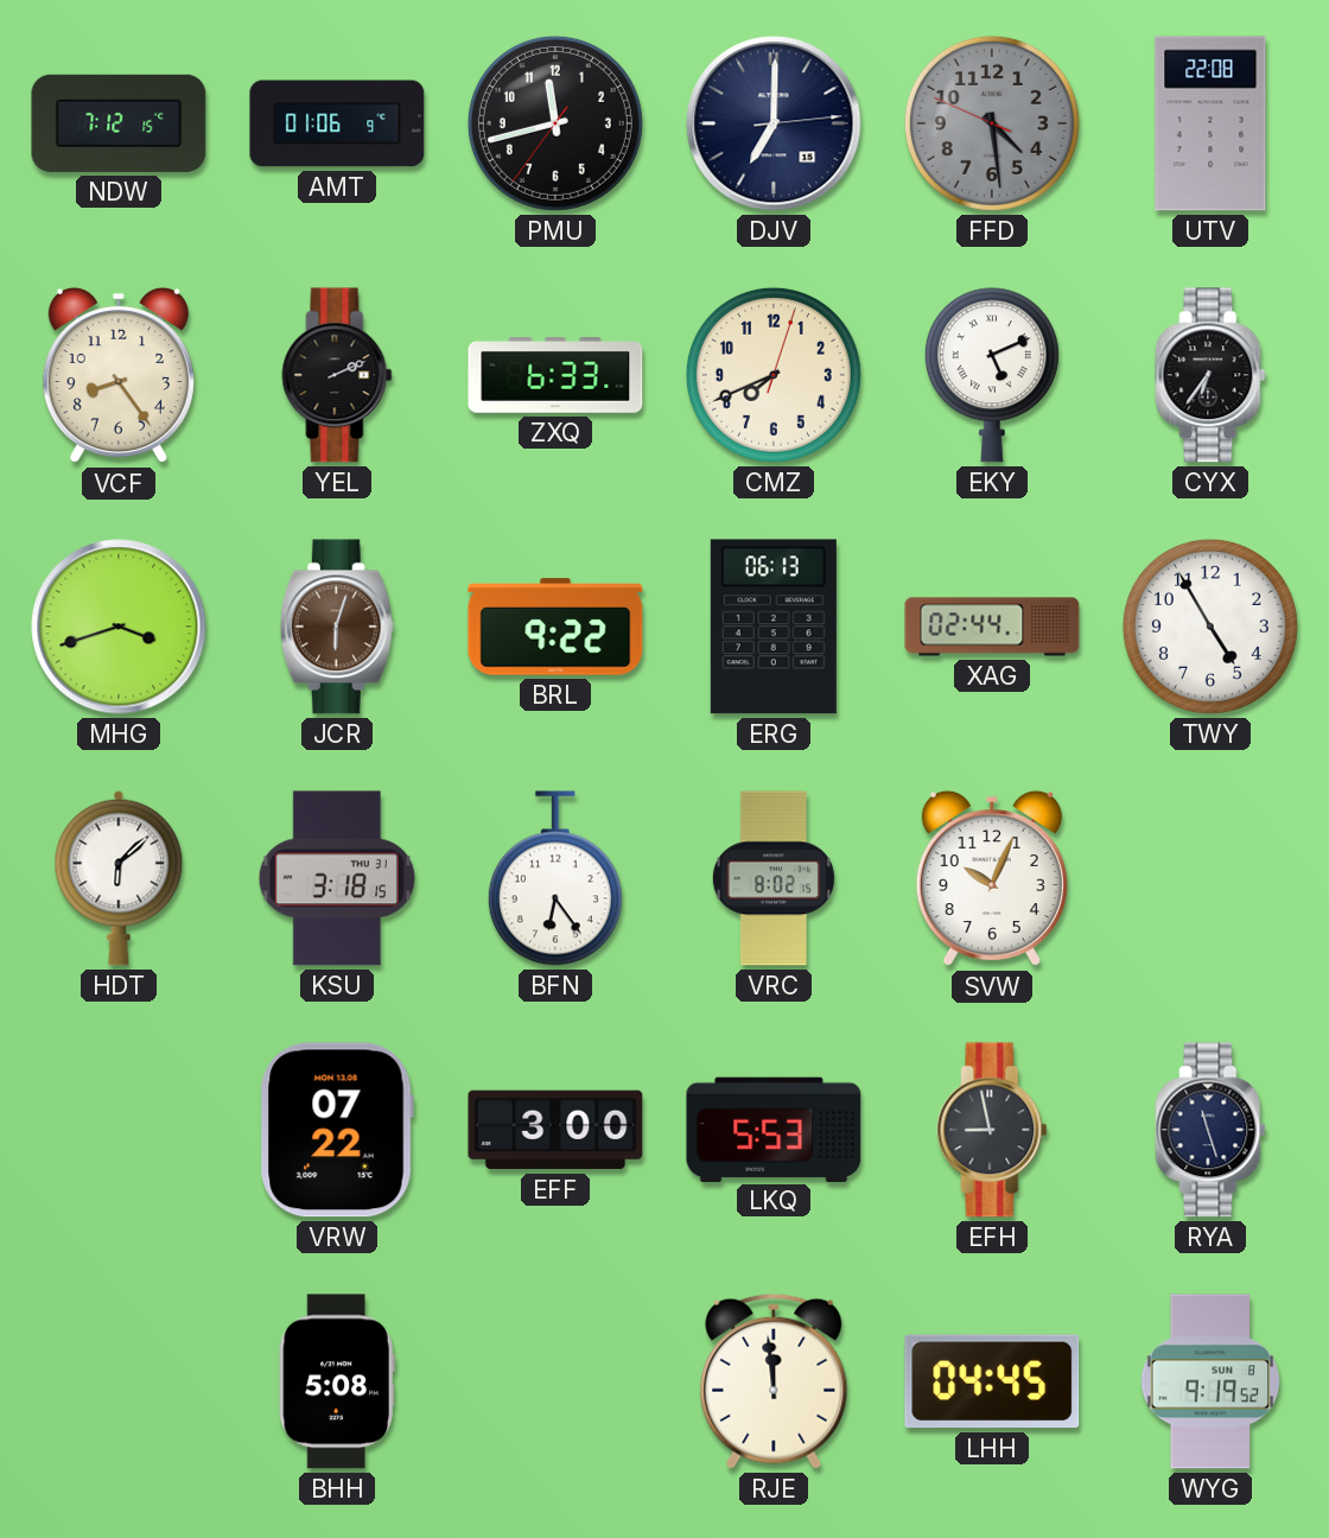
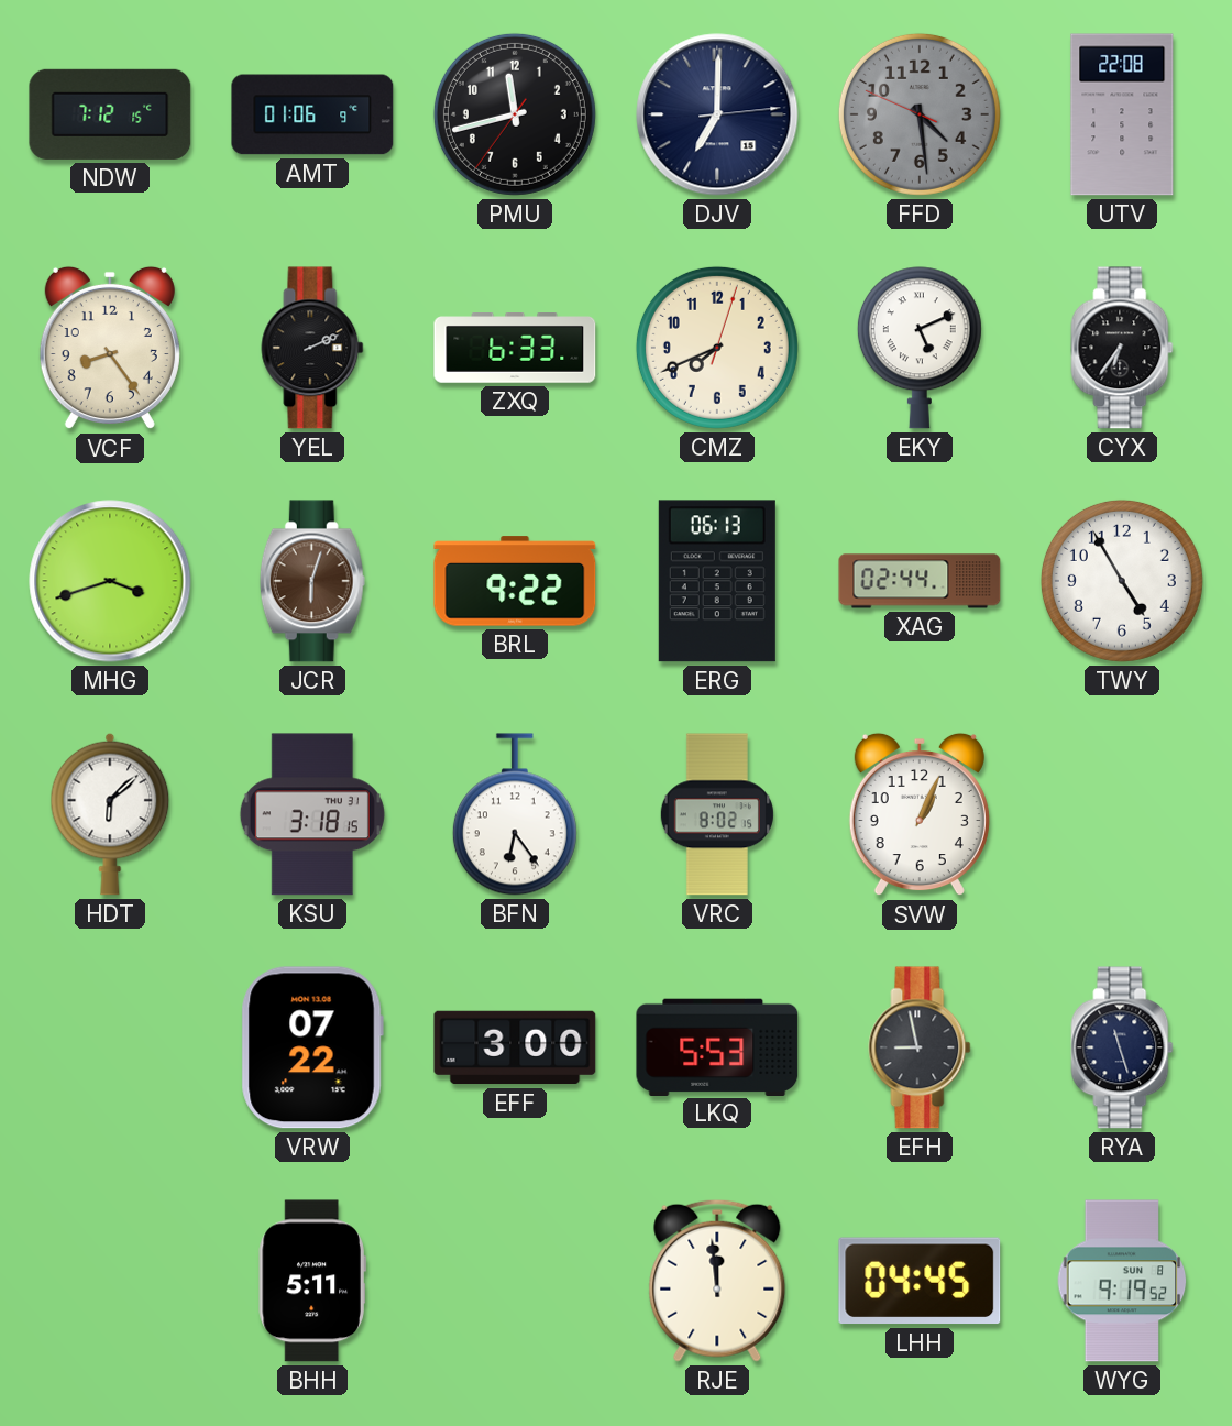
SVW: 10:04 -> 1:04 (920, 814)
BHH: 5:08 -> 5:11 (312, 1281)
